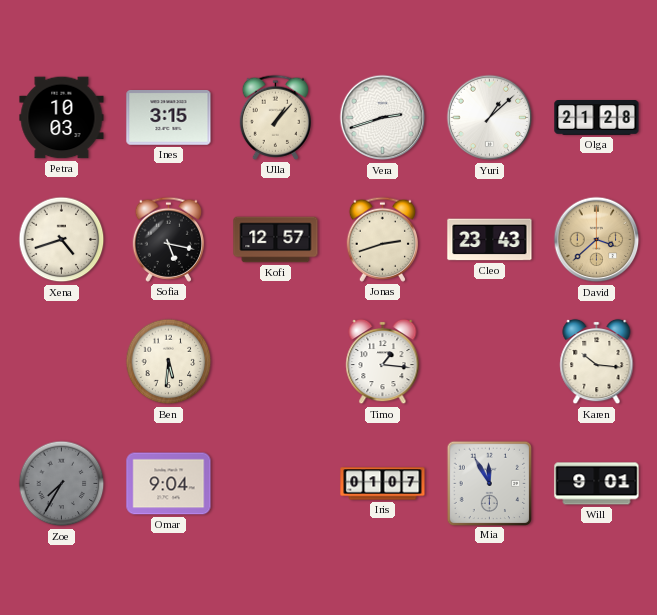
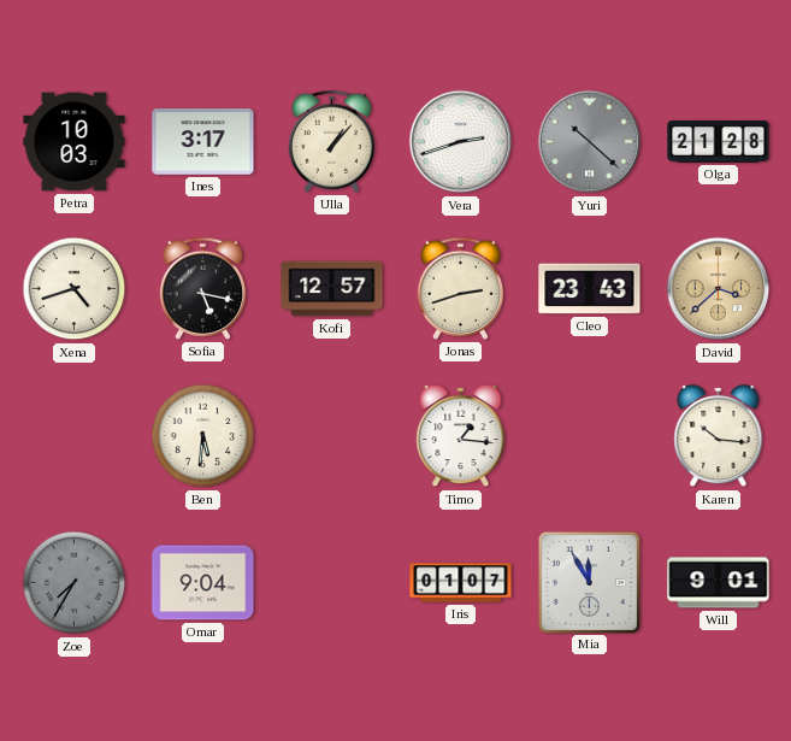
Ines: 3:15 -> 3:17 (203, 142)
Yuri: 1:08 -> 10:22 (590, 142)
Yuri dial: white -> grey (590, 142)
